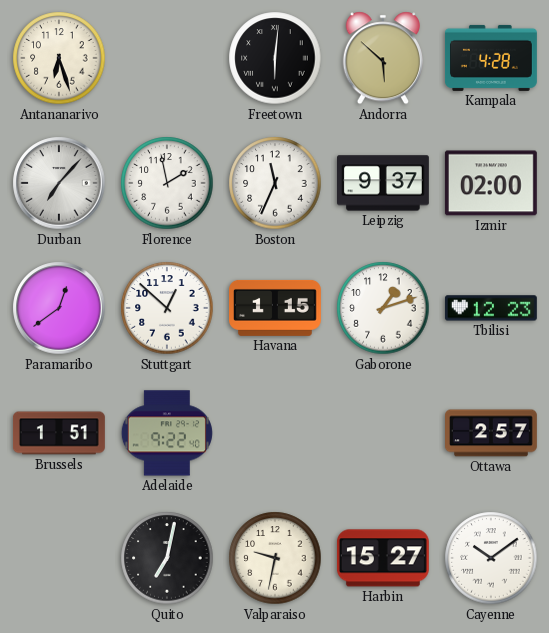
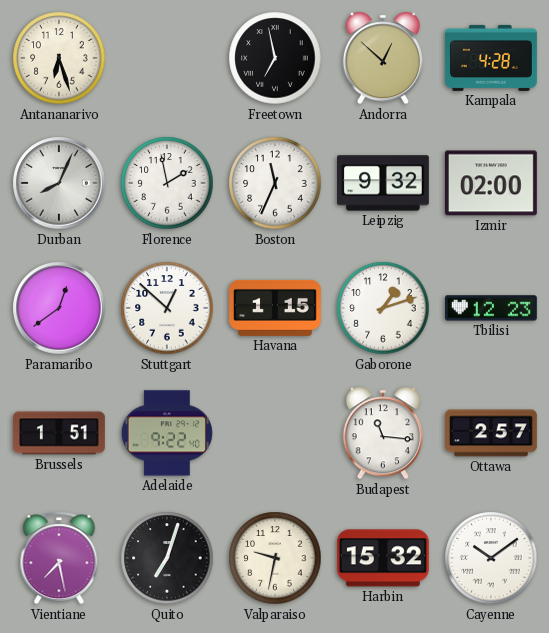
Freetown: 6:01 -> 6:58 (275, 58)
Andorra: 5:52 -> 12:52 (383, 58)
Durban: 7:07 -> 8:04 (59, 183)
Leipzig: 9:37 -> 9:32 (384, 183)
Budapest: none -> 11:16 (383, 433)
Vientiane: none -> 7:28 (59, 558)
Quito: 7:02 -> 7:03 (167, 558)
Harbin: 15:27 -> 15:32 (383, 558)
